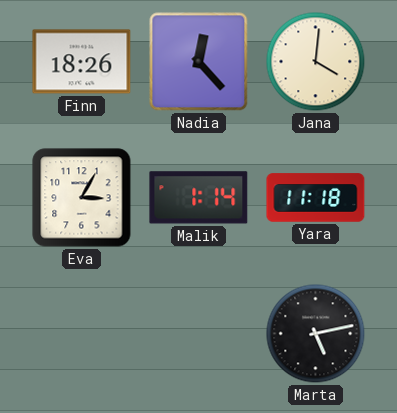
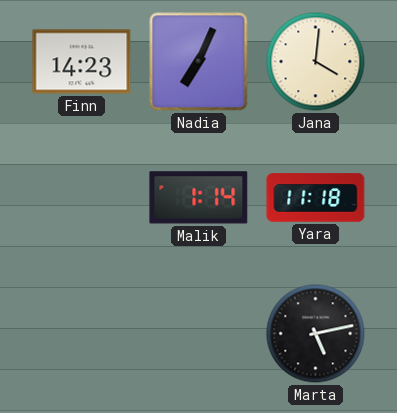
Finn: 18:26 -> 14:23 (82, 62)
Nadia: 12:23 -> 7:04 (199, 62)
Eva: 3:05 -> none (82, 198)
